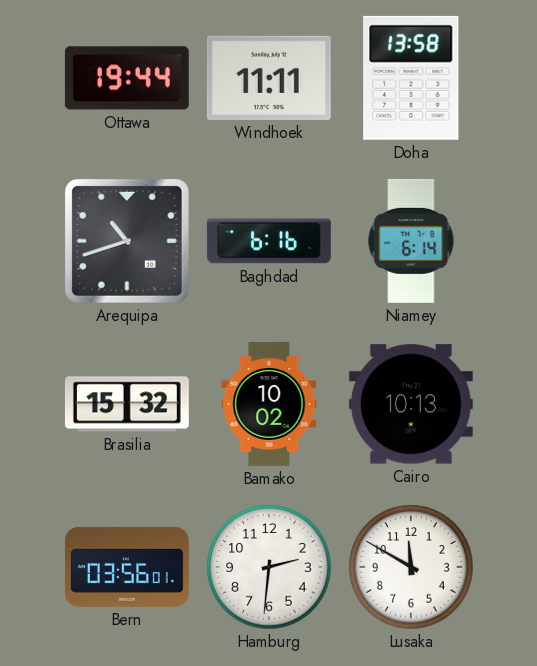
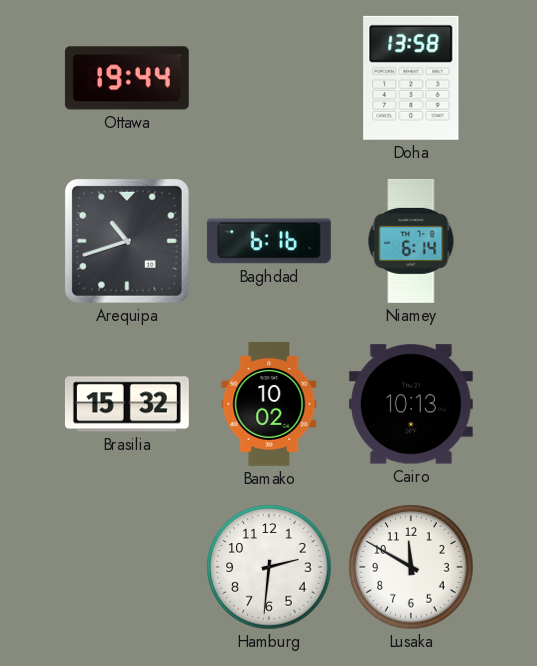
Windhoek: 11:11 -> none (269, 78)
Bern: 03:56 -> none (127, 567)
